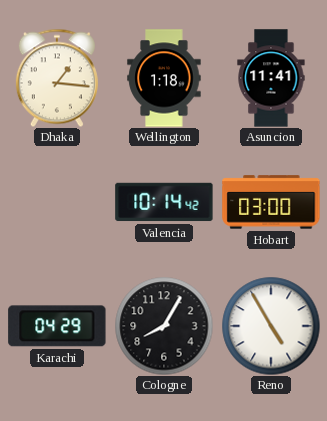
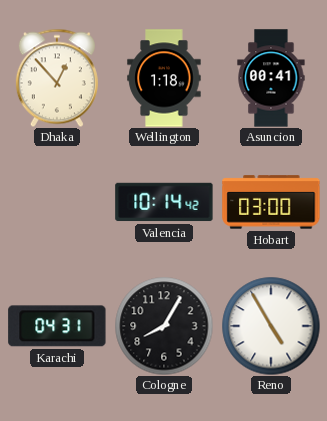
Dhaka: 1:16 -> 12:53 (57, 78)
Asuncion: 11:41 -> 00:41 (271, 78)
Karachi: 04:29 -> 04:31 (57, 326)
